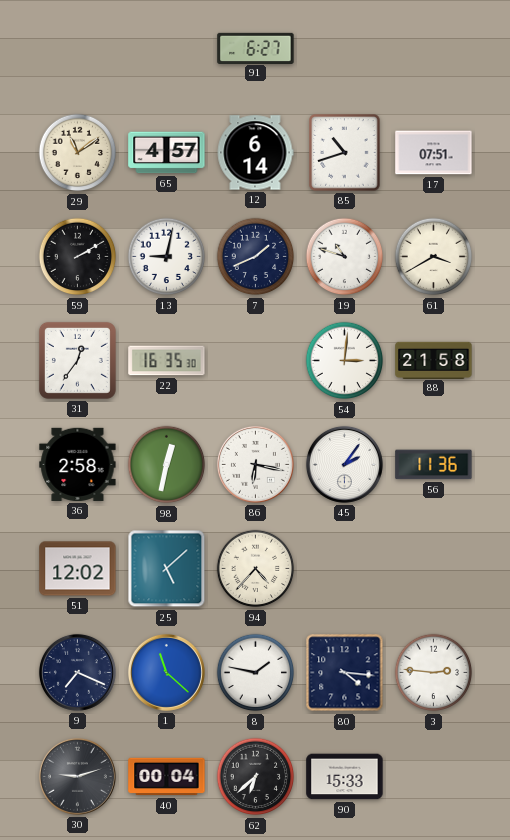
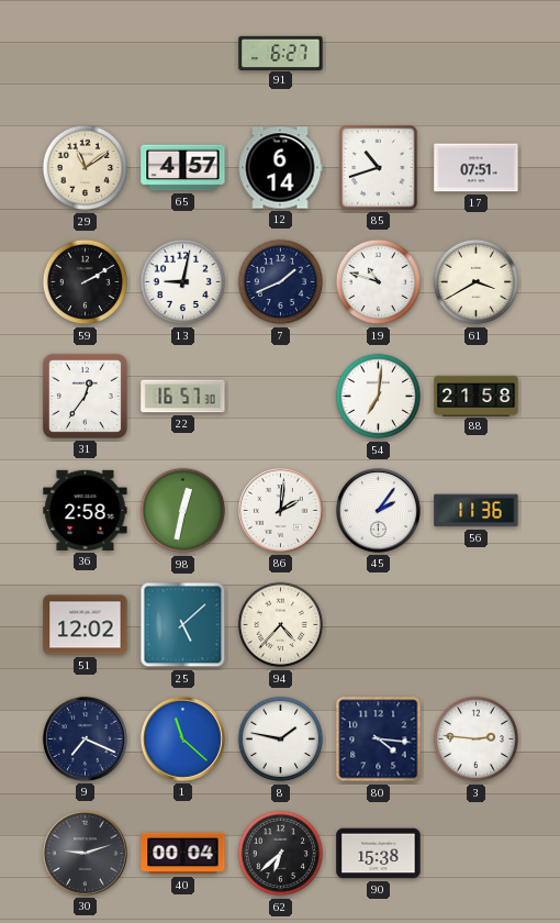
22: 16:35 -> 16:57 (183, 397)
54: 3:01 -> 7:01 (379, 397)
86: 6:17 -> 2:01 (280, 510)
90: 15:33 -> 15:38 (379, 854)
